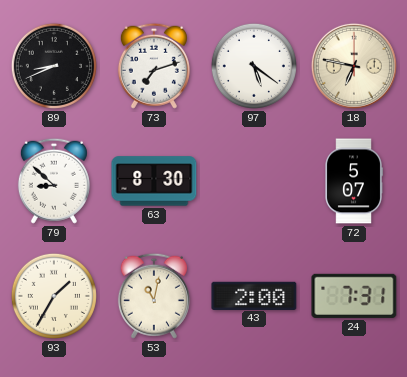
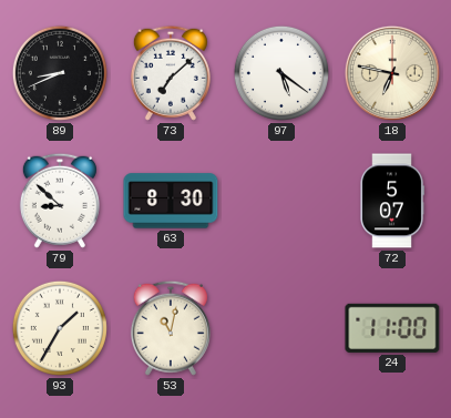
73: 7:12 -> 7:08 (171, 73)
43: 2:00 -> none (254, 295)
24: 7:31 -> 11:00 (392, 328)
